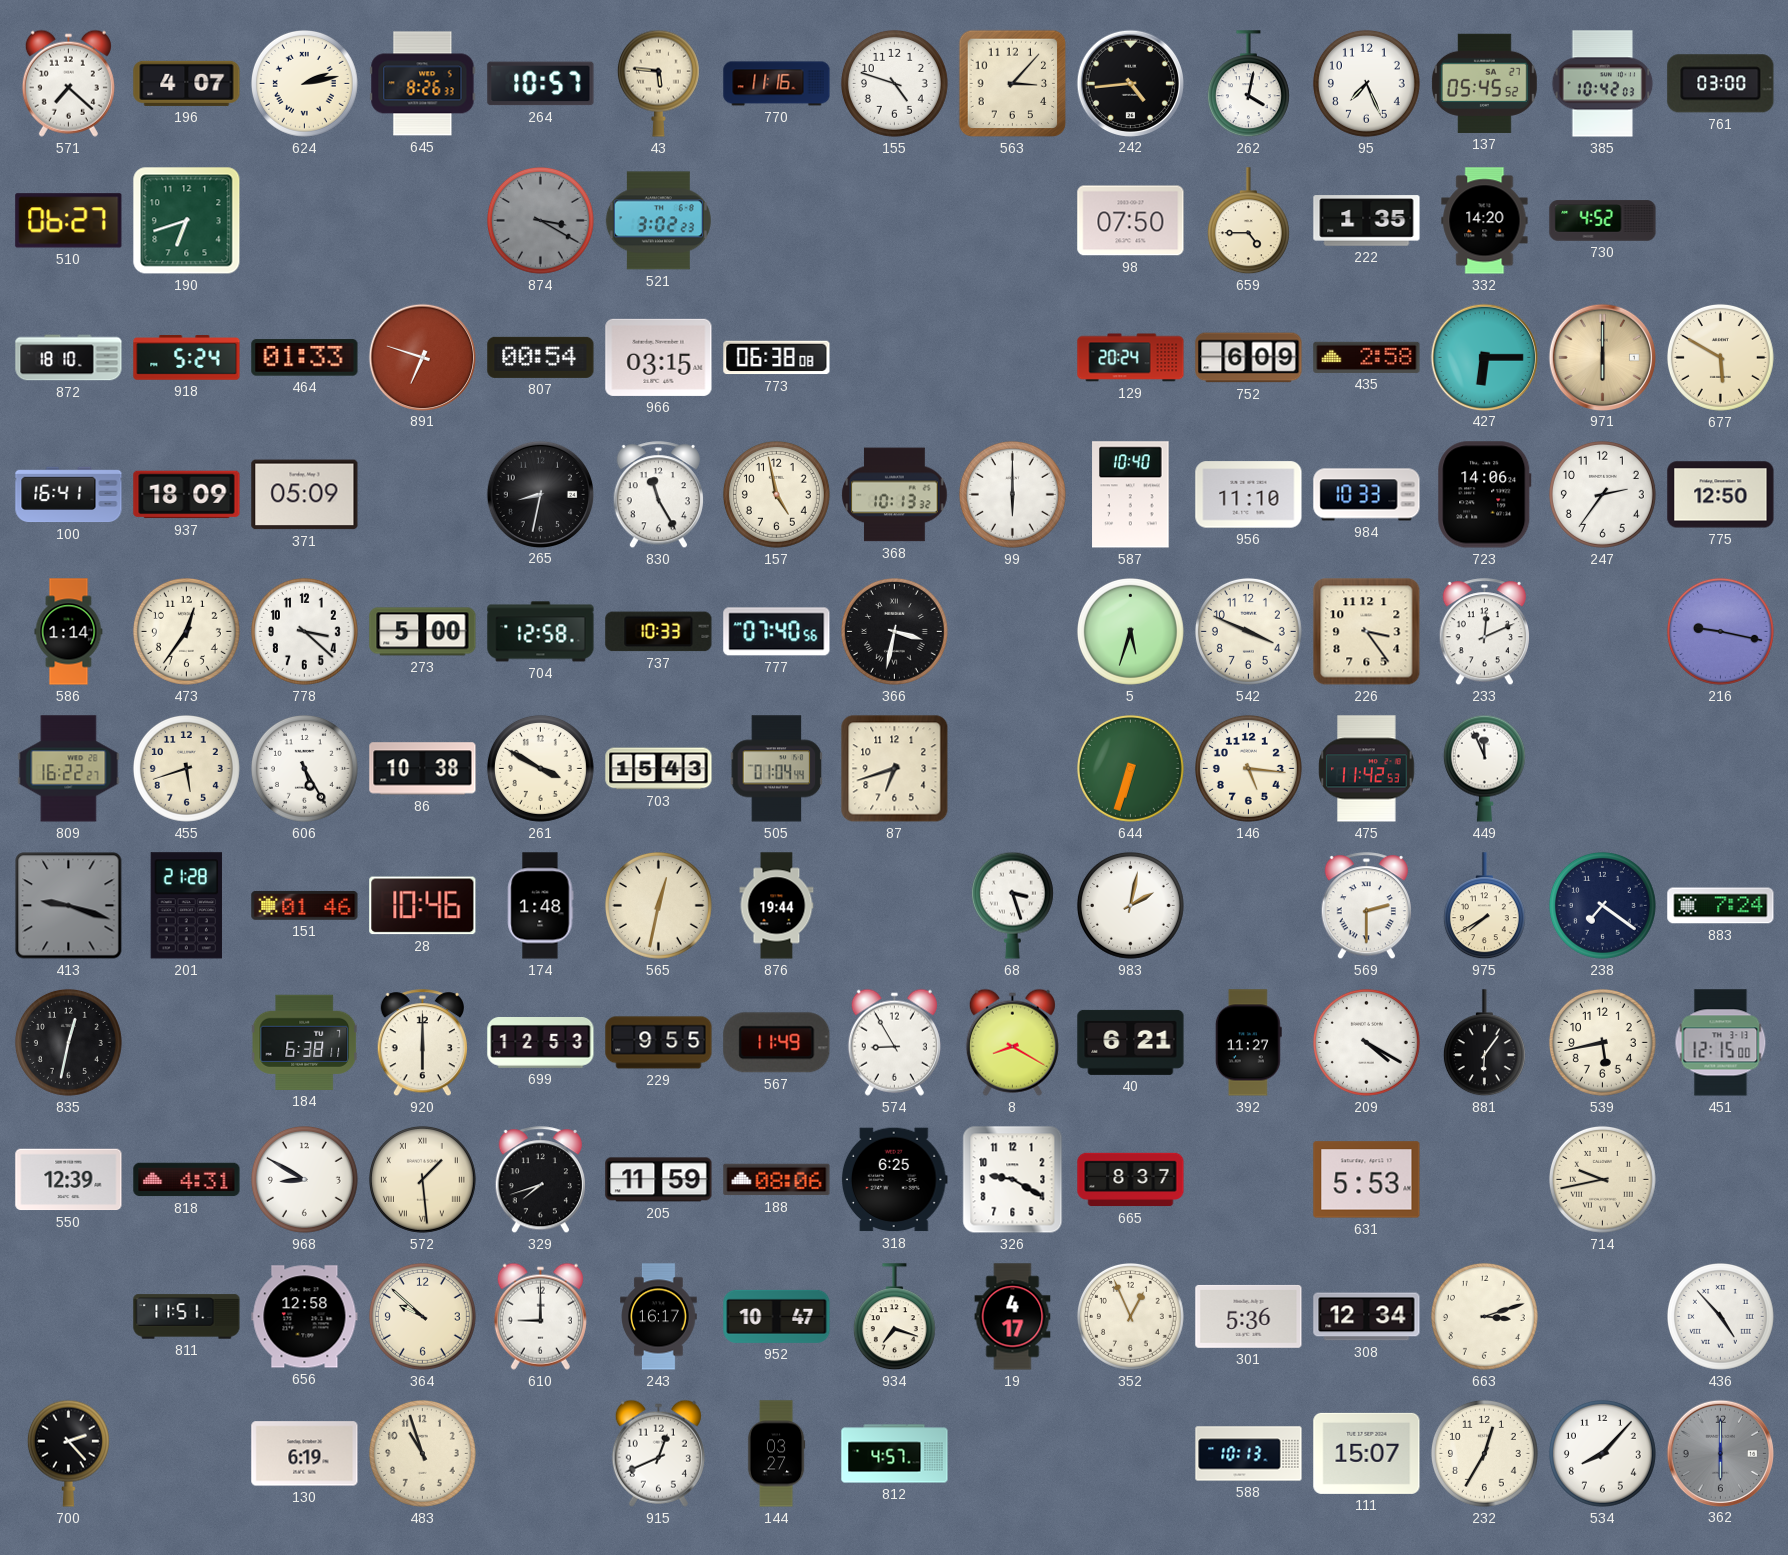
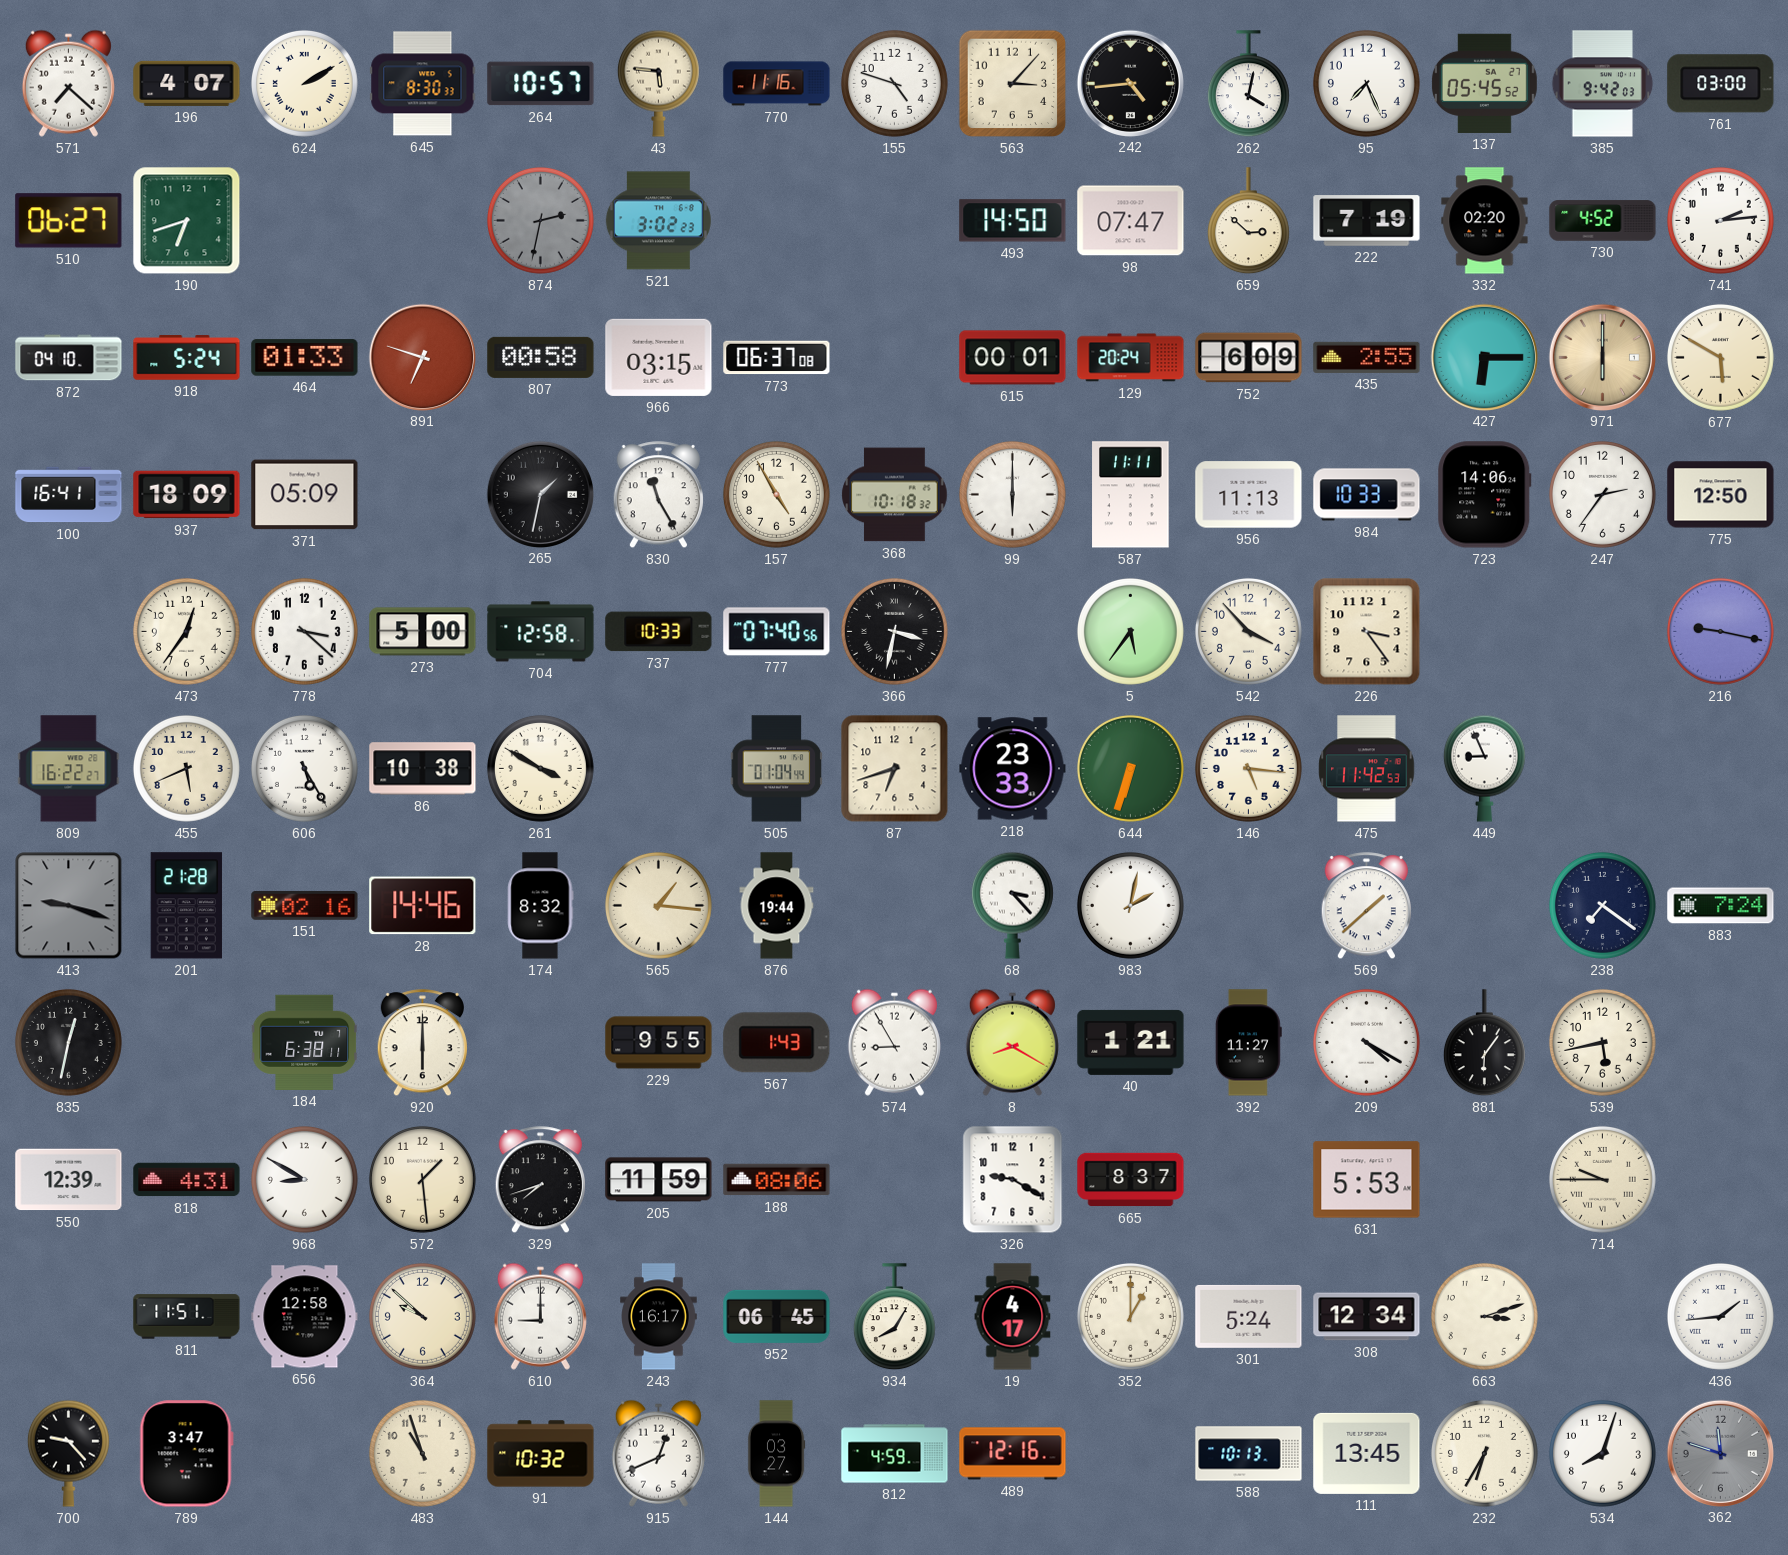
624: 2:13 -> 2:10 (304, 83)
645: 8:26 -> 8:30 (423, 84)
385: 10:42 -> 9:42 (1603, 84)
874: 3:20 -> 2:32 (540, 220)
493: none -> 14:50 (1013, 221)
98: 07:50 -> 07:47 (1131, 221)
659: 4:45 -> 2:52 (1248, 221)
222: 1:35 -> 7:19 (1367, 221)
332: 14:20 -> 02:20 (1485, 221)
741: none -> 2:14 (1720, 220)
872: 18:10 -> 04:10 (69, 358)
807: 00:54 -> 00:58 (541, 357)
773: 06:38 -> 06:37 (777, 358)
615: none -> 00:01 (1013, 358)
435: 2:58 -> 2:55 (1367, 357)
265: 8:32 -> 1:32 (540, 494)
157: 4:58 -> 4:55 (776, 494)
368: 10:13 -> 10:18 (895, 495)
587: 10:40 -> 11:11 (1131, 495)
956: 11:10 -> 11:13 (1249, 495)
586: 1:14 -> none (69, 632)
5: 5:33 -> 5:36 (1130, 631)
542: 3:49 -> 3:53 (1248, 631)
233: 12:11 -> none (1484, 632)
455: 5:42 -> 5:41 (186, 768)
703: 15:43 -> none (659, 769)
218: none -> 23:33 (1013, 769)
449: 11:56 -> 8:56 (1484, 768)
151: 01:46 -> 02:16 (305, 905)
28: 10:46 -> 14:46 (423, 906)
174: 1:48 -> 8:32 (541, 906)
565: 12:32 -> 1:16 (658, 905)
68: 3:27 -> 3:23 (1012, 905)
569: 2:30 -> 1:38 (1366, 906)
975: 7:40 -> none (1484, 906)
699: 12:53 -> none (541, 1043)
567: 11:49 -> 1:43 (777, 1043)
40: 6:21 -> 1:21 (1131, 1042)
451: 12:15 -> none (1721, 1043)
572 numerals: Roman -> Arabic (422, 1179)
318: 6:25 -> none (894, 1180)
714: 9:43 -> 9:45 (1602, 1179)
952: 10:47 -> 06:45 (777, 1316)
934: 7:18 -> 8:05 (894, 1317)
352: 12:56 -> 1:00 (1130, 1316)
301: 5:36 -> 5:24 (1249, 1316)
436: 4:53 -> 1:44 (1720, 1316)
700: 2:23 -> 9:23 (68, 1453)
789: none -> 3:47 (186, 1454)
130: 6:19 -> none (305, 1454)
91: none -> 10:32 (541, 1454)
812: 4:57 -> 4:59 (895, 1454)
489: none -> 12:16 (1013, 1454)
111: 15:07 -> 13:45 (1367, 1453)
232: 12:35 -> 6:35 (1484, 1453)
534: 8:07 -> 8:03 (1602, 1453)
362: 6:00 -> 11:48 (1720, 1453)
